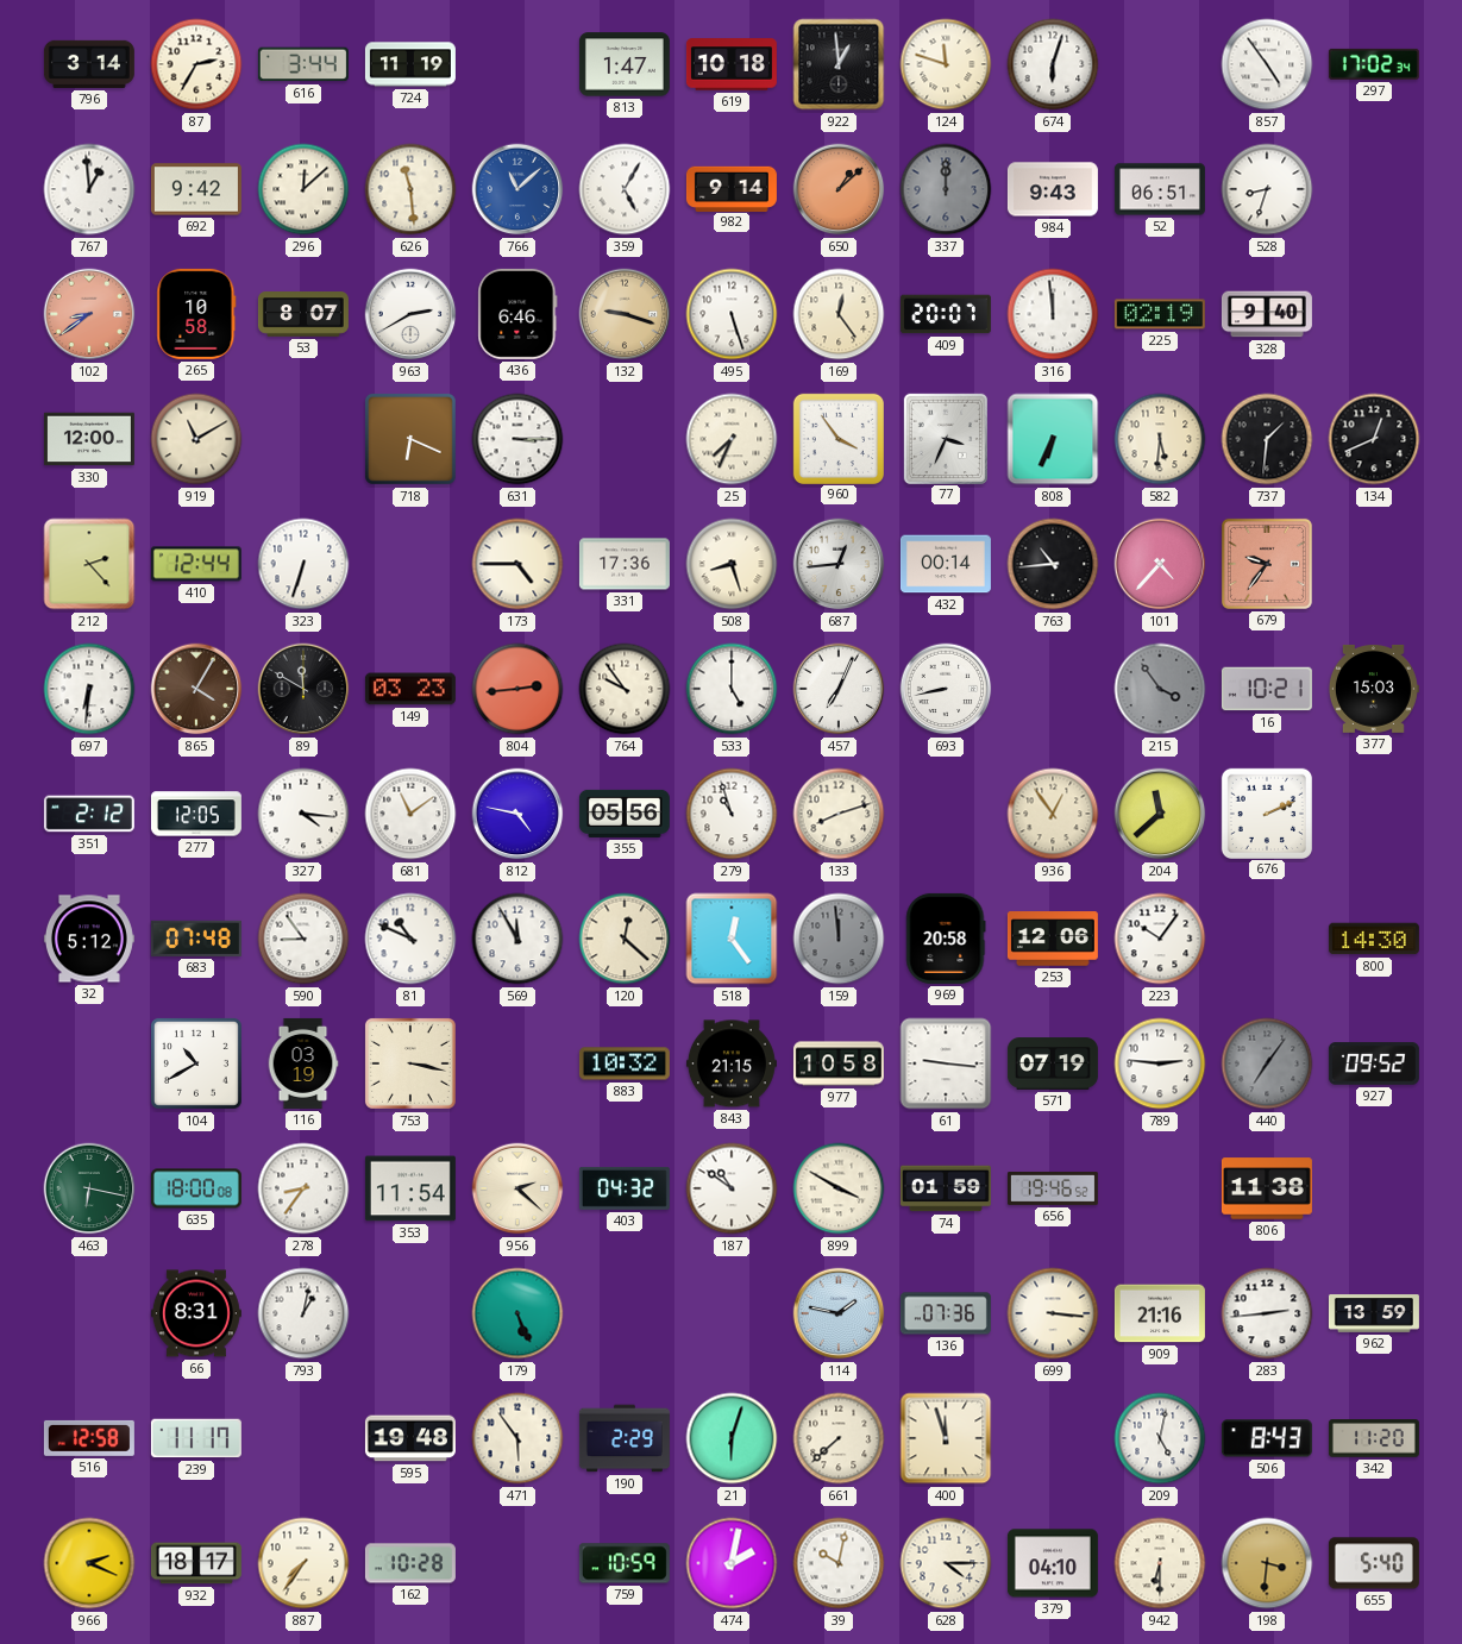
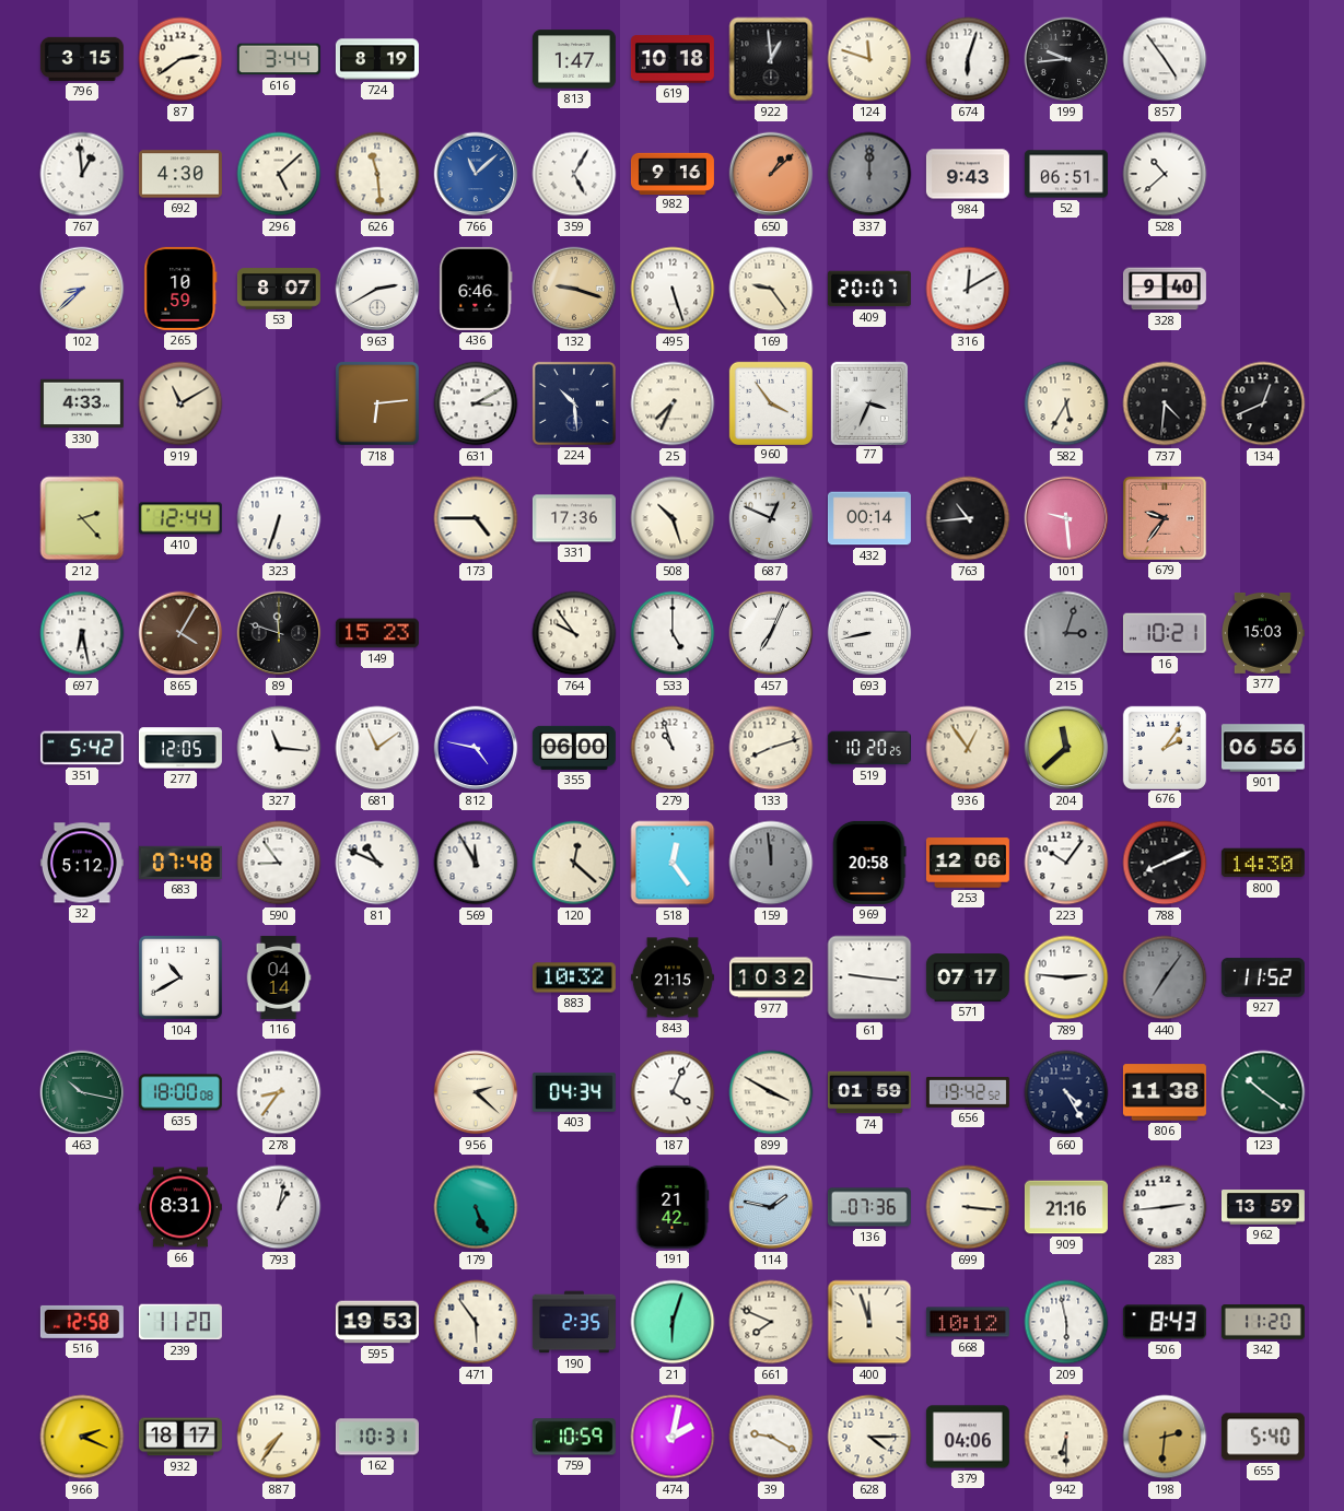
796: 3:14 -> 3:15 (82, 59)
87: 2:35 -> 2:39 (180, 59)
724: 11:19 -> 8:19 (377, 59)
199: none -> 9:44 (1066, 59)
297: 17:02 -> none (1374, 64)
692: 9:42 -> 4:30 (180, 174)
296: 12:08 -> 5:08 (279, 174)
982: 9:14 -> 9:16 (673, 173)
528: 8:33 -> 10:38 (1165, 174)
102: 8:39 -> 8:38 (82, 289)
102 dial: salmon -> cream (82, 289)
265: 10:58 -> 10:59 (180, 289)
169: 12:24 -> 9:24 (771, 289)
316: 11:59 -> 12:10 (968, 289)
225: 02:19 -> none (1160, 314)
330: 12:00 -> 4:33 (82, 403)
718: 6:19 -> 6:14 (377, 403)
631: 3:15 -> 3:10 (476, 403)
224: none -> 10:29 (574, 403)
808: 6:34 -> none (1053, 439)
582: 5:31 -> 5:35 (1066, 403)
737: 1:31 -> 4:31 (1165, 403)
508: 8:27 -> 10:27 (673, 518)
687: 12:44 -> 12:49 (771, 518)
101: 4:37 -> 9:29 (1066, 518)
697: 6:31 -> 6:28 (82, 633)
89: 11:50 -> 11:48 (279, 633)
149: 03:23 -> 15:23 (377, 633)
804: 2:44 -> none (517, 689)
215: 3:54 -> 3:03 (1066, 633)
351: 2:12 -> 5:42 (82, 748)
327: 4:16 -> 11:16 (279, 748)
355: 05:56 -> 06:00 (574, 748)
519: none -> 10:20 (869, 748)
676: 2:11 -> 2:06 (1164, 747)
901: none -> 06:56 (1263, 748)
788: none -> 8:11 (1165, 863)
116: 03:19 -> 04:14 (279, 977)
753: 3:17 -> none (410, 1063)
977: 10:58 -> 10:32 (771, 977)
571: 07:19 -> 07:17 (968, 977)
927: 09:52 -> 11:52 (1263, 977)
463: 6:17 -> 10:17 (82, 1092)
353: 11:54 -> none (410, 1188)
403: 04:32 -> 04:34 (574, 1092)
187: 10:51 -> 4:04 (673, 1092)
656: 19:46 -> 19:42 (968, 1092)
660: none -> 4:25 (1066, 1092)
123: none -> 10:21 (1263, 1092)
191: none -> 21:42 (673, 1207)
239: 11:17 -> 11:20 (180, 1322)
595: 19:48 -> 19:53 (377, 1322)
190: 2:29 -> 2:35 (574, 1322)
661: 7:38 -> 7:49 (771, 1322)
668: none -> 10:12 (968, 1322)
209: 5:02 -> 5:58 (1066, 1322)
162: 10:28 -> 10:31 (377, 1437)
39: 10:02 -> 9:20 (771, 1437)
379: 04:10 -> 04:06 (968, 1437)
198: 3:31 -> 2:31 (1165, 1437)
